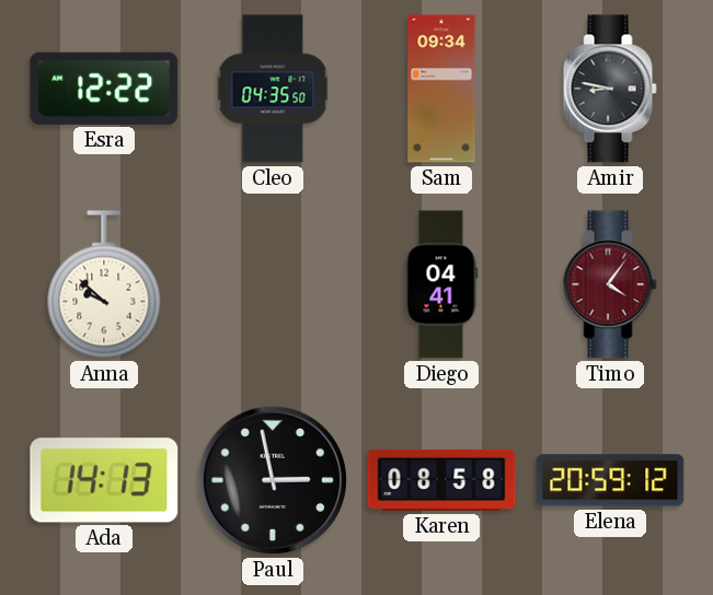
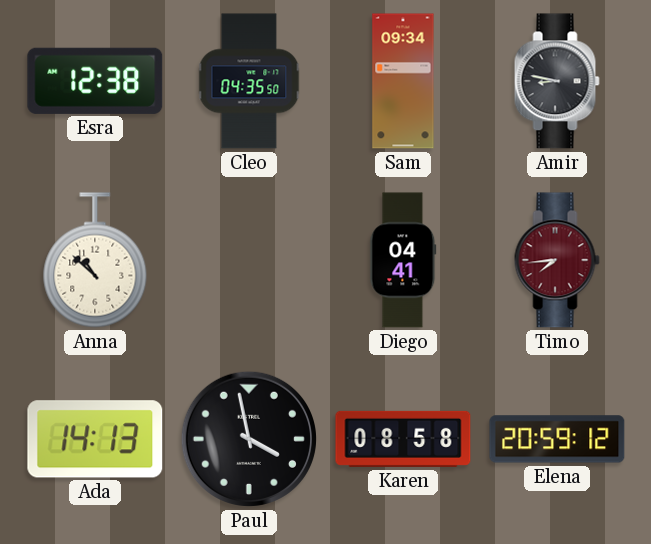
Esra: 12:22 -> 12:38 (95, 81)
Anna: 9:52 -> 10:52 (95, 260)
Timo: 4:06 -> 7:44 (557, 260)
Paul: 2:58 -> 3:58 (249, 439)
